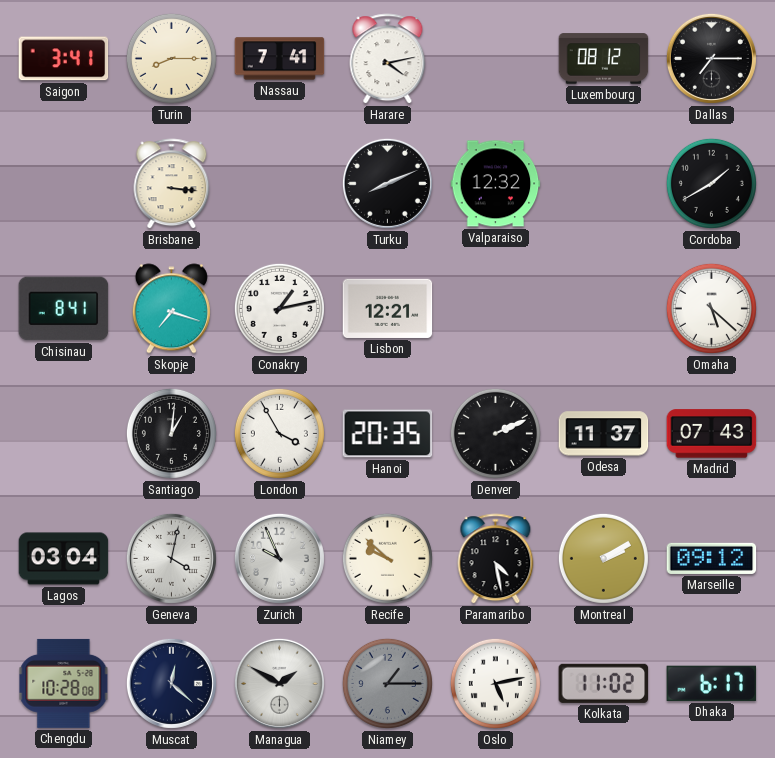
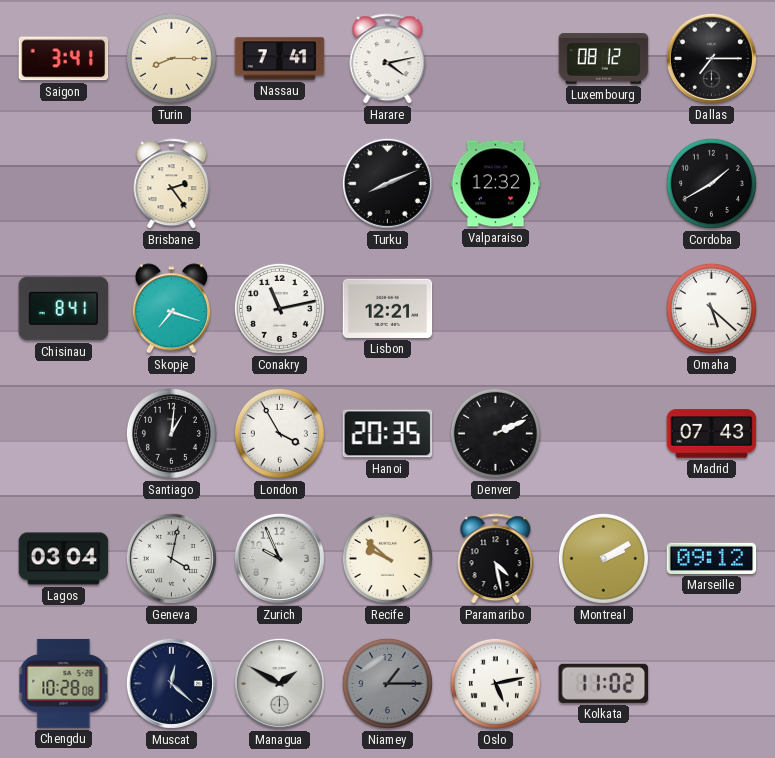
Brisbane: 3:16 -> 2:24 (172, 184)
Conakry: 1:13 -> 11:13 (279, 308)
Odesa: 11:37 -> none (604, 434)
Dhaka: 6:17 -> none (712, 683)
